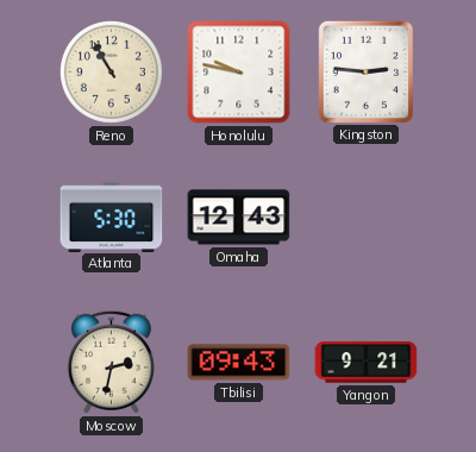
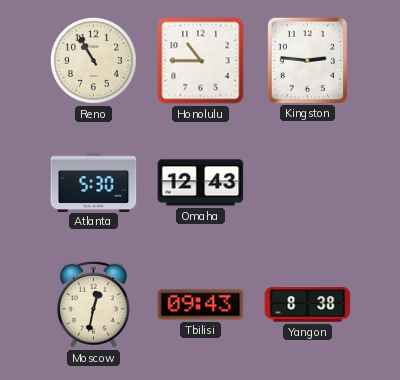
Honolulu: 9:47 -> 10:45 (201, 61)
Moscow: 2:32 -> 12:32 (93, 304)
Yangon: 9:21 -> 8:38 (308, 305)
